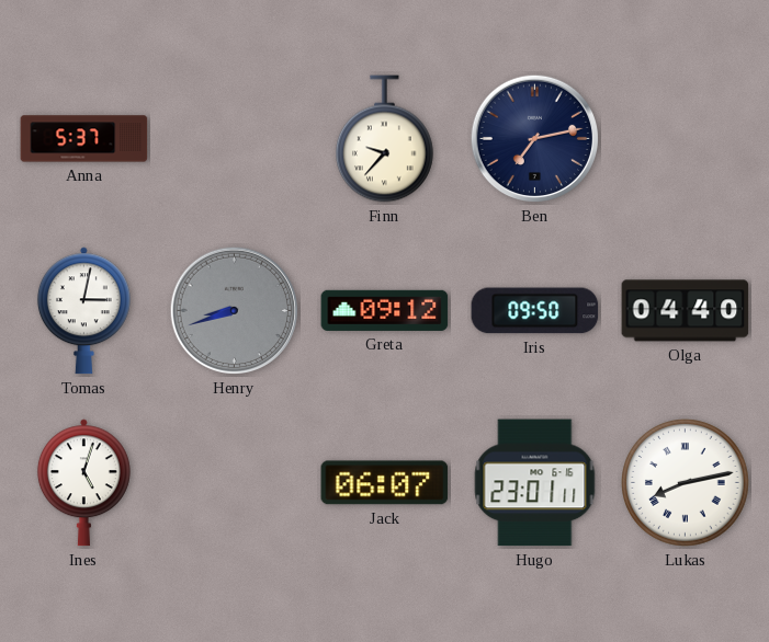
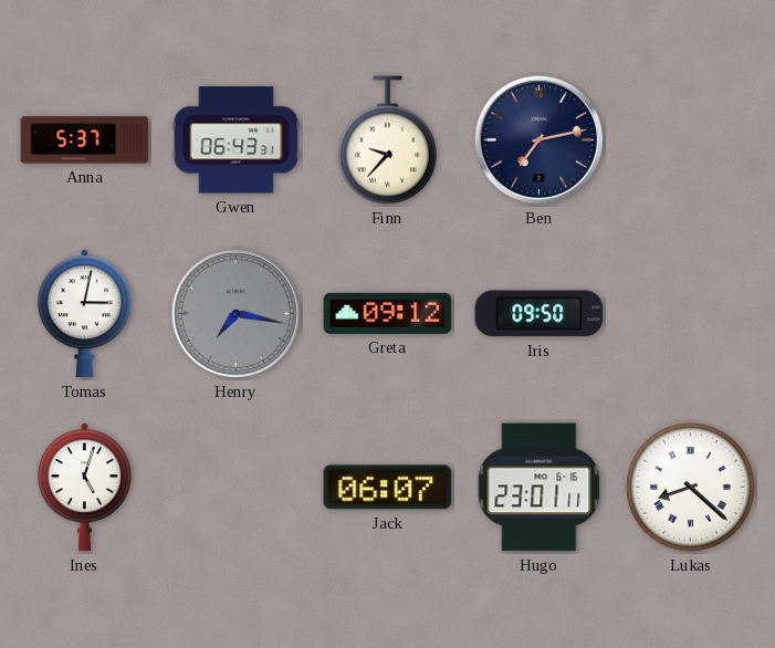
Gwen: none -> 06:43 (237, 140)
Henry: 8:42 -> 7:17 (237, 314)
Olga: 04:40 -> none (686, 311)
Lukas: 8:13 -> 8:22 (691, 488)
